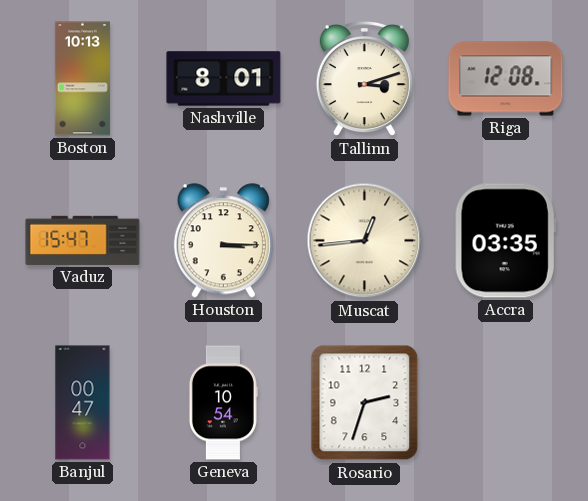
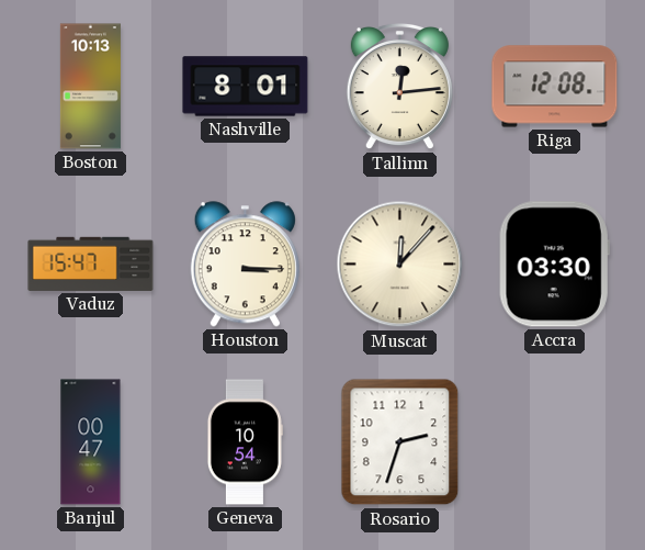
Tallinn: 3:12 -> 12:14 (399, 87)
Muscat: 12:44 -> 12:07 (400, 265)
Accra: 03:35 -> 03:30 (554, 265)
